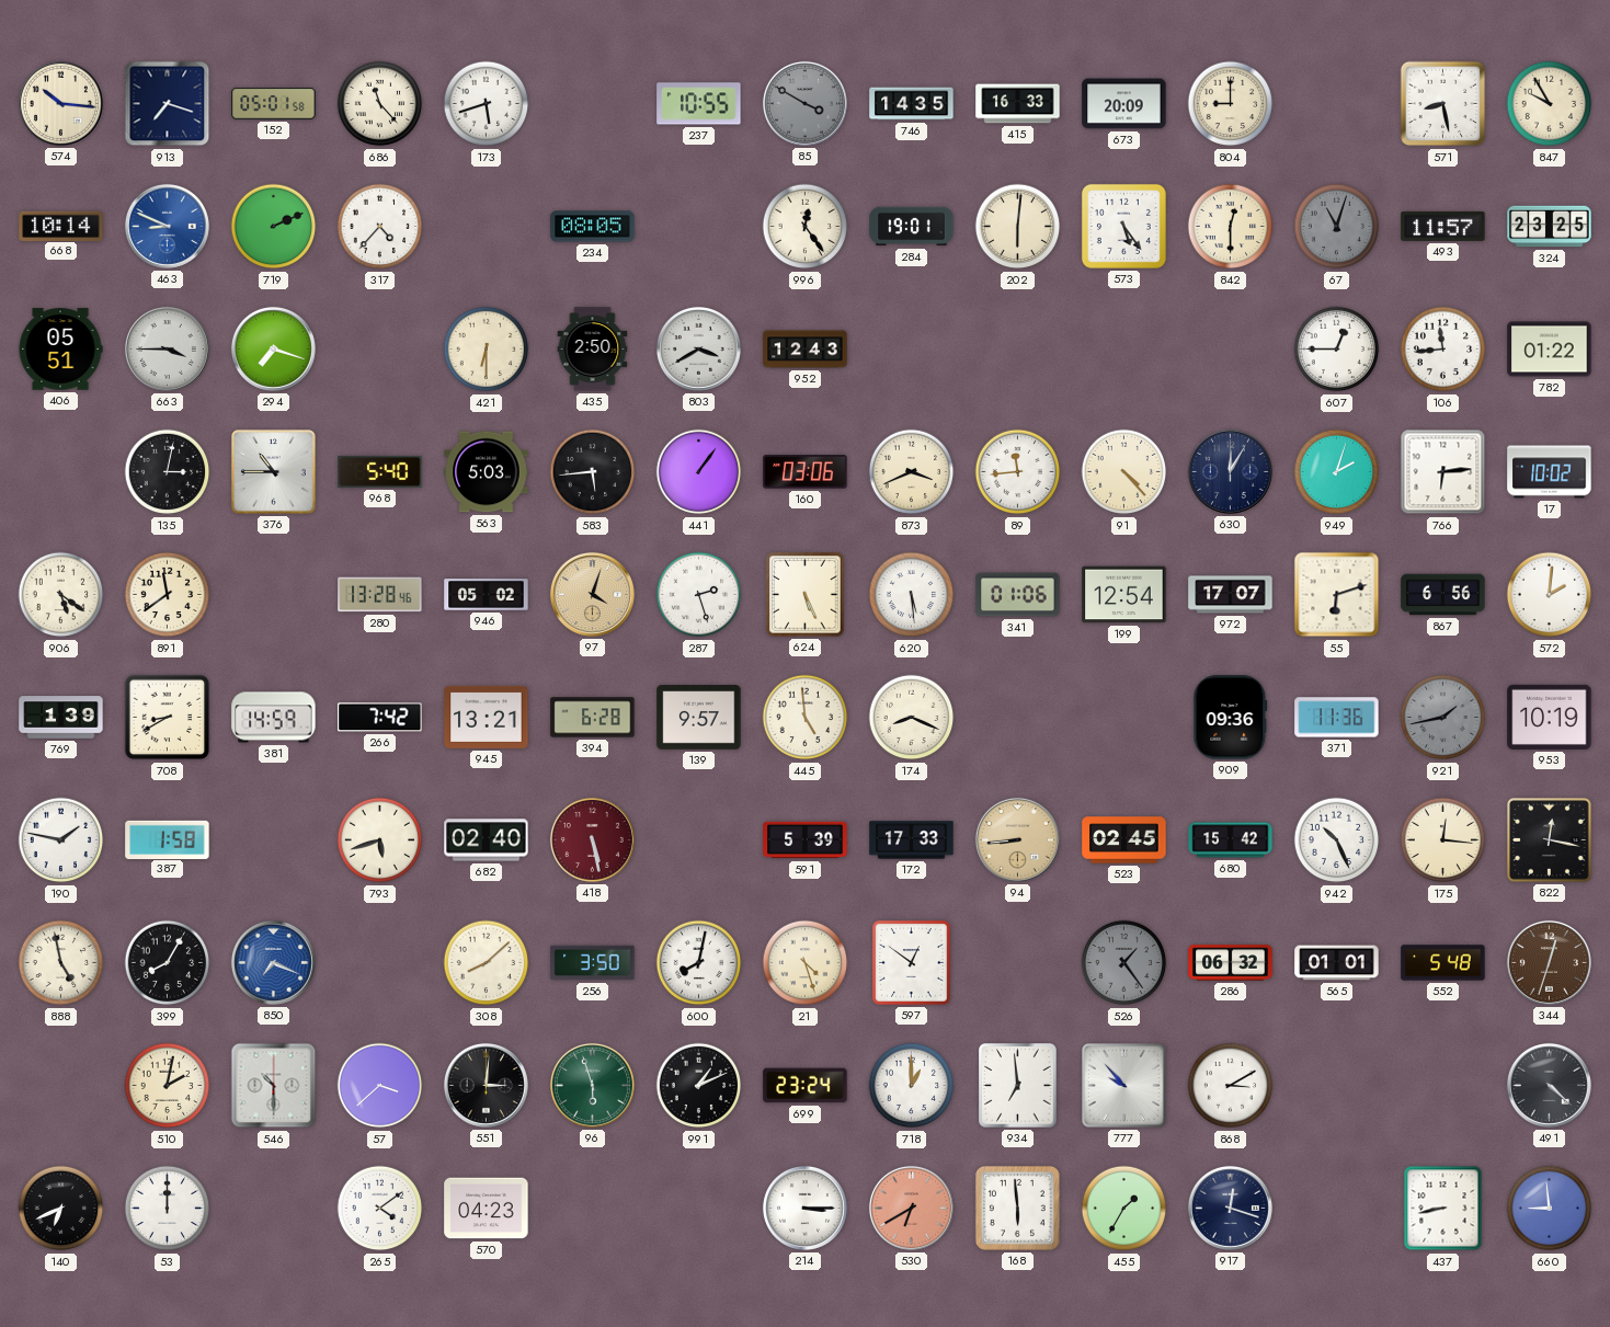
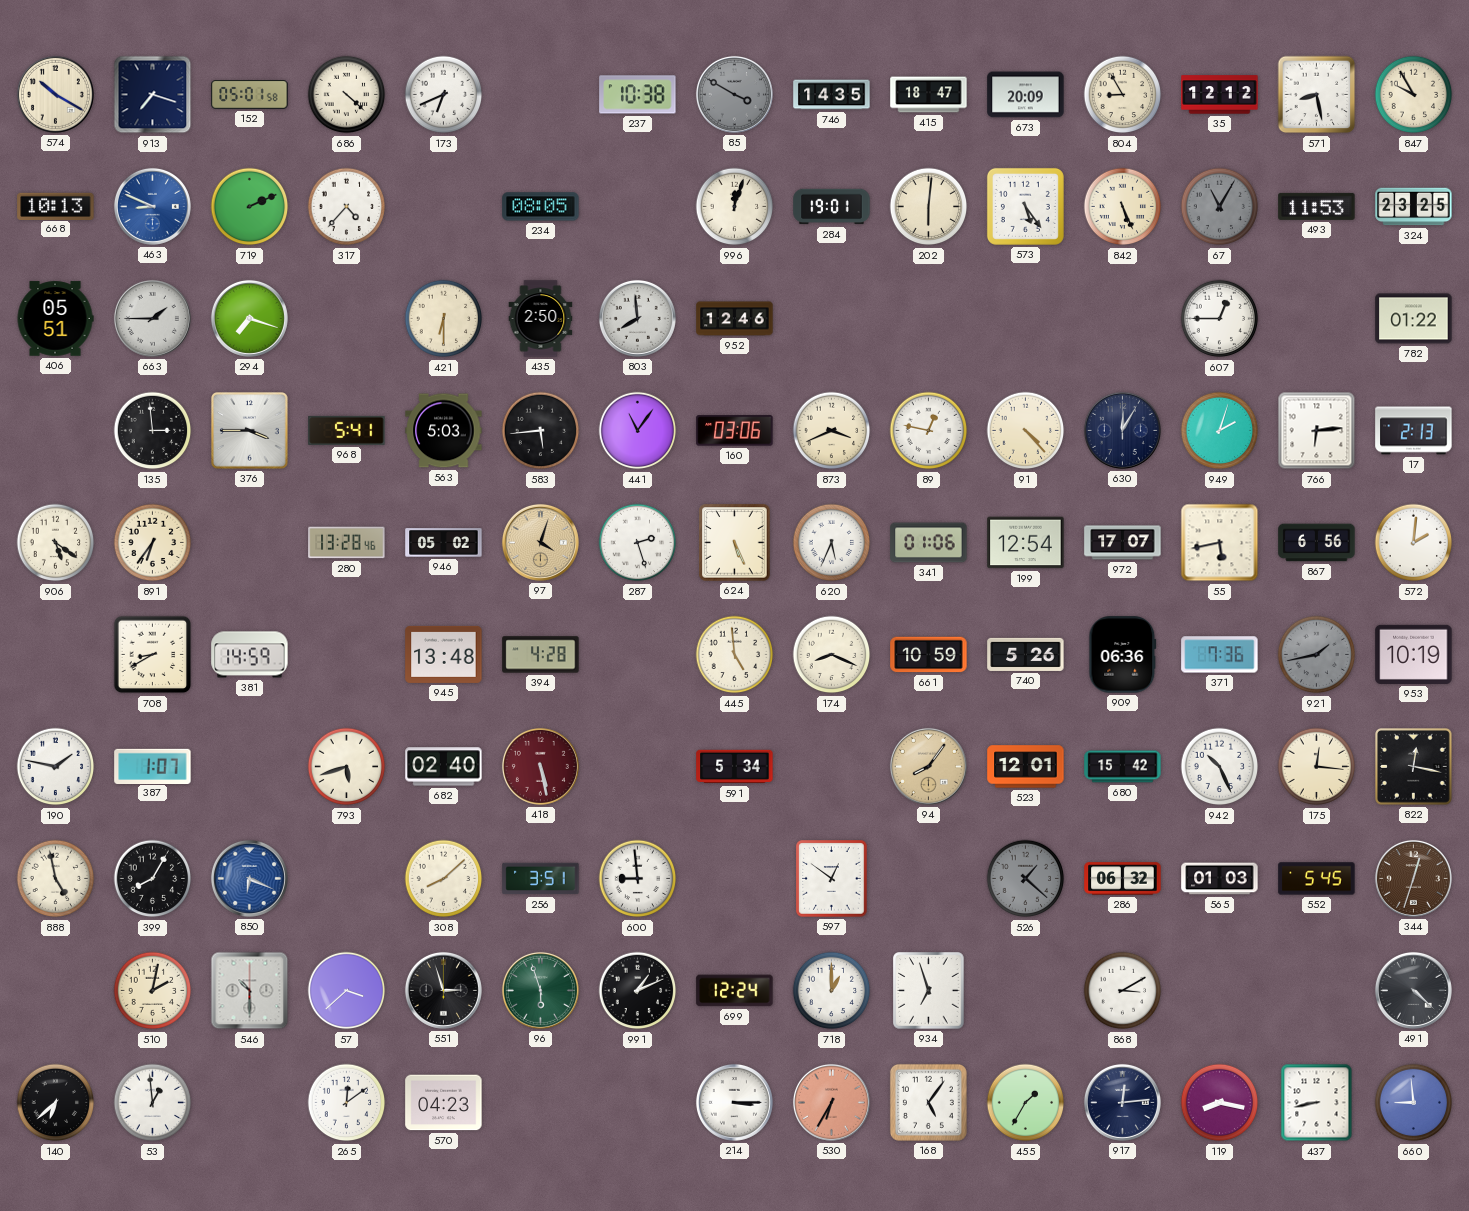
574: 10:16 -> 10:20 (55, 94)
686: 11:23 -> 4:22 (347, 95)
173: 5:42 -> 6:41 (444, 95)
237: 10:55 -> 10:38 (638, 95)
415: 16:33 -> 18:47 (929, 95)
804: 9:00 -> 8:55 (1123, 95)
35: none -> 12:12 (1220, 95)
668: 10:14 -> 10:13 (56, 206)
996: 12:24 -> 12:03 (735, 207)
842: 12:30 -> 5:26 (1123, 207)
67: 11:03 -> 11:05 (1220, 207)
493: 11:57 -> 11:53 (1317, 206)
663: 3:45 -> 1:45 (152, 318)
803: 3:40 -> 7:59 (637, 318)
952: 12:43 -> 12:46 (735, 319)
106: 11:44 -> none (1443, 350)
135: 3:02 -> 2:59 (153, 431)
376: 10:45 -> 3:45 (250, 431)
968: 5:40 -> 5:41 (347, 430)
441: 1:06 -> 11:06 (638, 431)
89: 11:44 -> 12:47 (929, 431)
17: 10:02 -> 2:13 (1414, 431)
891: 11:39 -> 6:36 (153, 543)
620: 5:29 -> 5:34 (832, 543)
55: 6:12 -> 5:43 (1220, 543)
769: 1:39 -> none (61, 718)
266: 7:42 -> none (380, 718)
945: 13:21 -> 13:48 (444, 654)
394: 6:28 -> 4:28 (541, 655)
139: 9:57 -> none (699, 718)
661: none -> 10:59 (929, 655)
740: none -> 5:26 (1026, 654)
909: 09:36 -> 06:36 (1123, 655)
371: 11:36 -> 7:36 (1220, 655)
387: 1:58 -> 1:07 (153, 766)
591: 5:39 -> 5:34 (735, 767)
172: 17:33 -> none (912, 840)
94: 8:44 -> 8:06 (928, 766)
523: 02:45 -> 12:01 (1026, 767)
850: 7:19 -> 6:19 (249, 878)
256: 3:50 -> 3:51 (541, 879)
600: 8:02 -> 8:59 (638, 879)
21: 4:27 -> none (806, 963)
526: 1:24 -> 1:22 (1026, 879)
565: 01:01 -> 01:03 (1220, 879)
552: 5:48 -> 5:45 (1317, 879)
551: 3:01 -> 2:57 (443, 990)
699: 23:24 -> 12:24 (735, 991)
934: 6:59 -> 6:57 (929, 991)
777: 9:53 -> none (1124, 1086)
140: 6:41 -> 6:38 (56, 1103)
53: 12:00 -> 12:59 (153, 1103)
265: 4:09 -> 12:09 (347, 1103)
530: 6:40 -> 6:35 (831, 1102)
168: 5:59 -> 5:06 (928, 1102)
917: 12:18 -> 12:14 (1122, 1102)
119: none -> 8:17 (1220, 1103)
